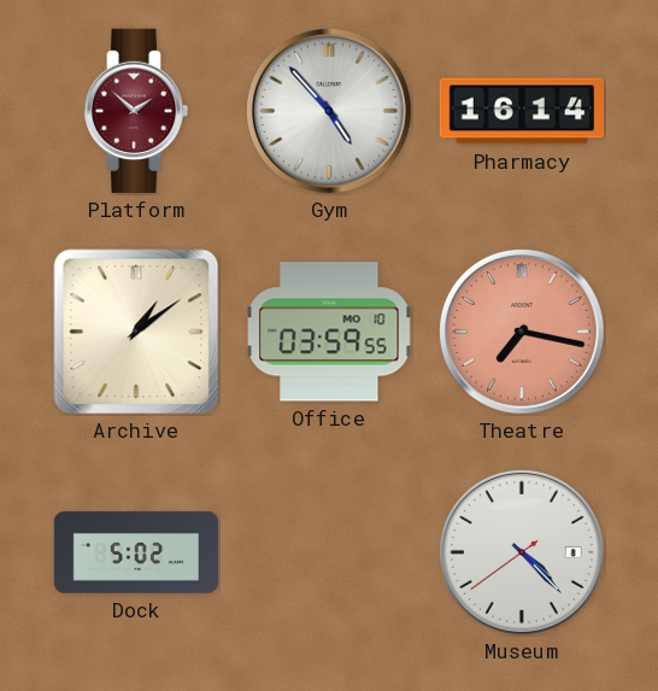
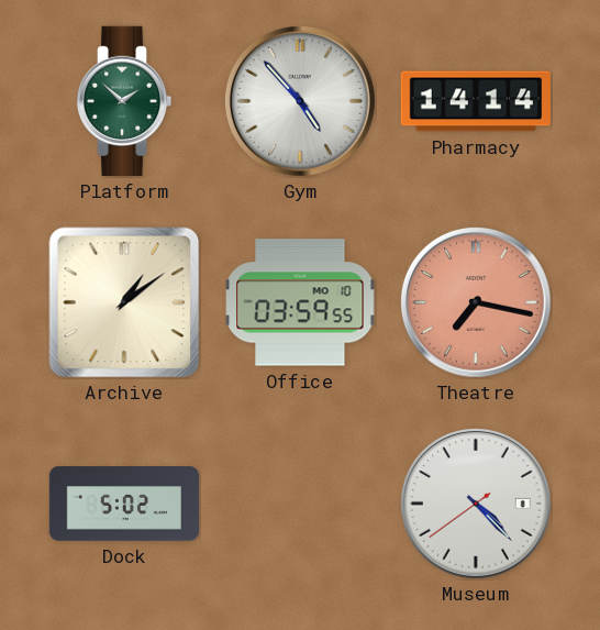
Platform dial: burgundy -> green (124, 101)
Pharmacy: 16:14 -> 14:14 (475, 101)
